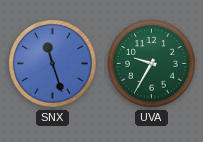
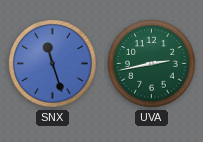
UVA: 9:35 -> 2:43 (152, 64)
